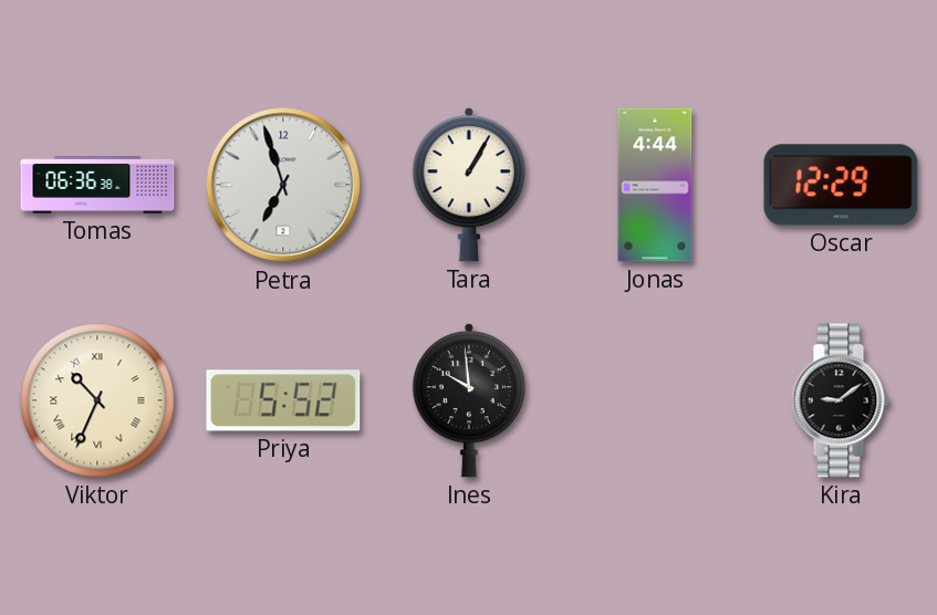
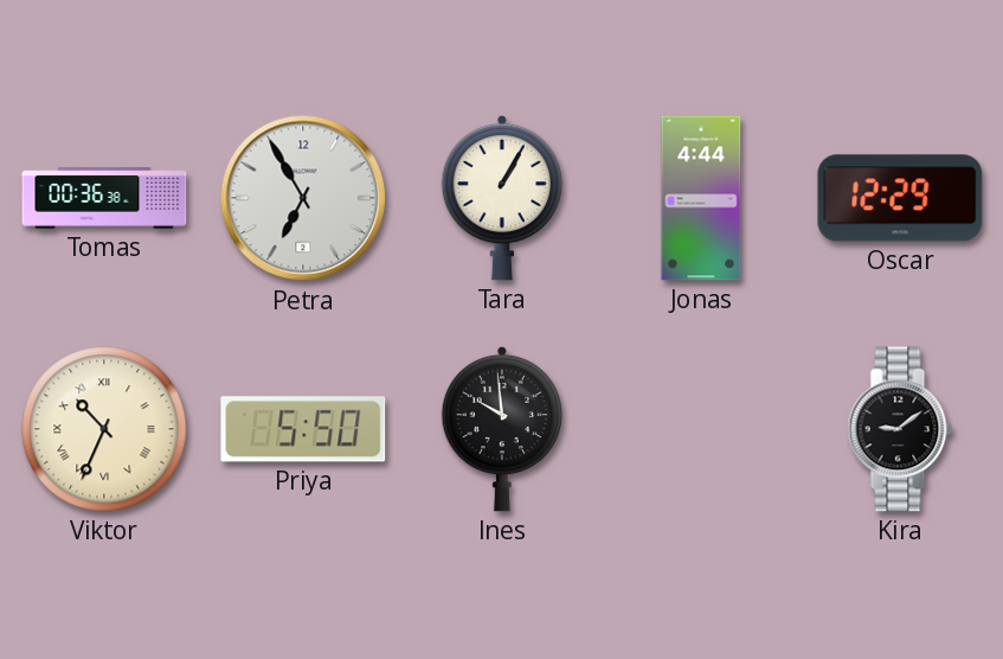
Tomas: 06:36 -> 00:36 (104, 198)
Petra: 6:57 -> 6:55 (303, 198)
Priya: 5:52 -> 5:50 (303, 429)
